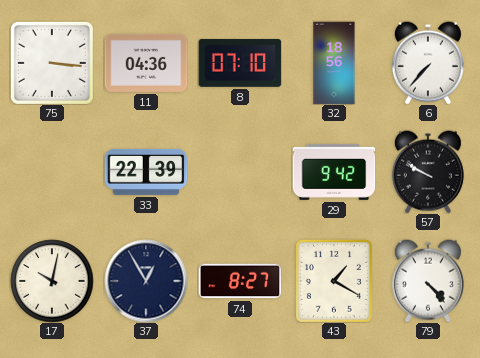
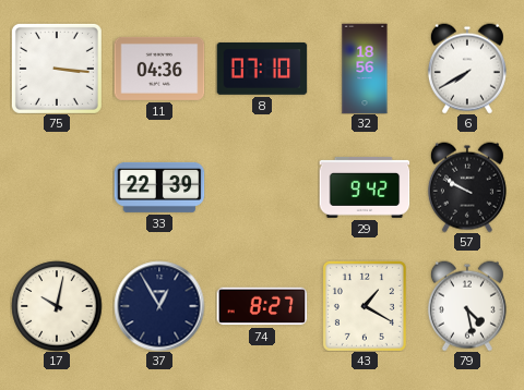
6: 7:37 -> 7:40 (467, 69)
79: 4:23 -> 4:28 (467, 306)
